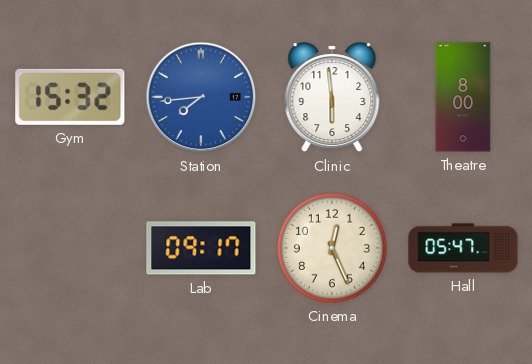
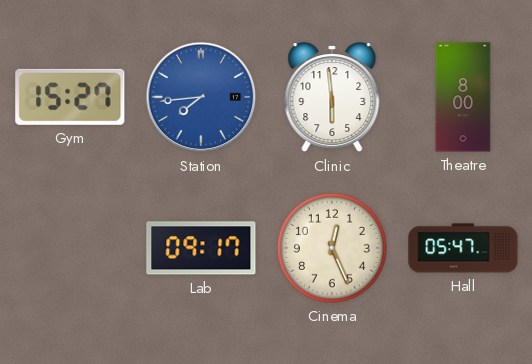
Gym: 15:32 -> 15:27 (70, 97)
